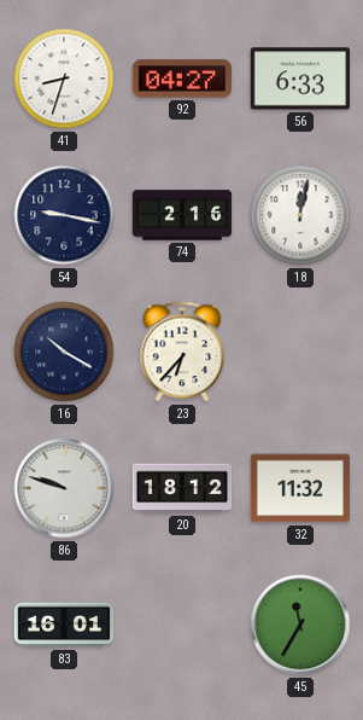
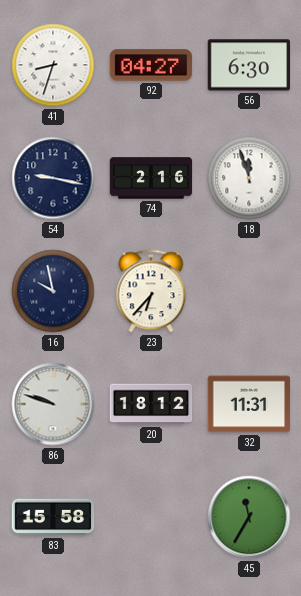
56: 6:33 -> 6:30 (249, 65)
18: 12:02 -> 11:57 (249, 178)
16: 10:20 -> 9:58 (53, 291)
32: 11:32 -> 11:31 (249, 404)
83: 16:01 -> 15:58 (53, 517)
